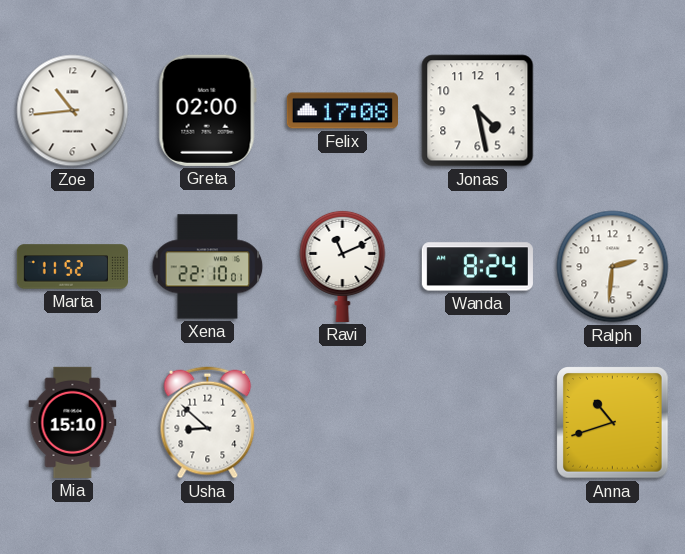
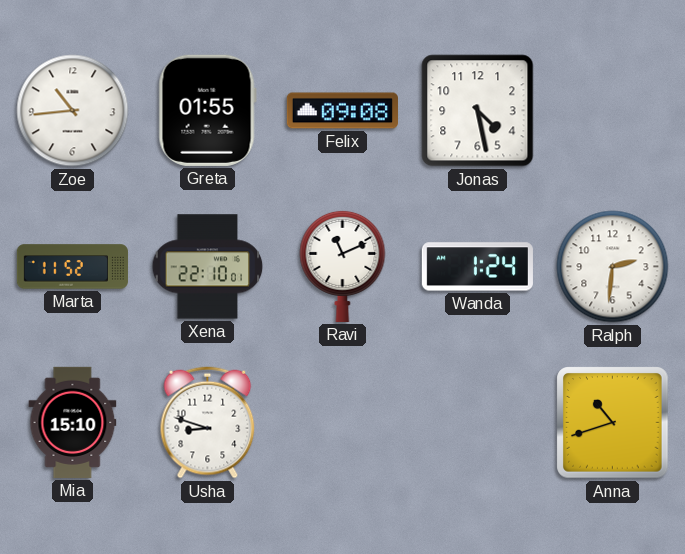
Greta: 02:00 -> 01:55 (207, 110)
Felix: 17:08 -> 09:08 (342, 111)
Wanda: 8:24 -> 1:24 (477, 267)
Usha: 8:52 -> 8:48 (208, 423)
